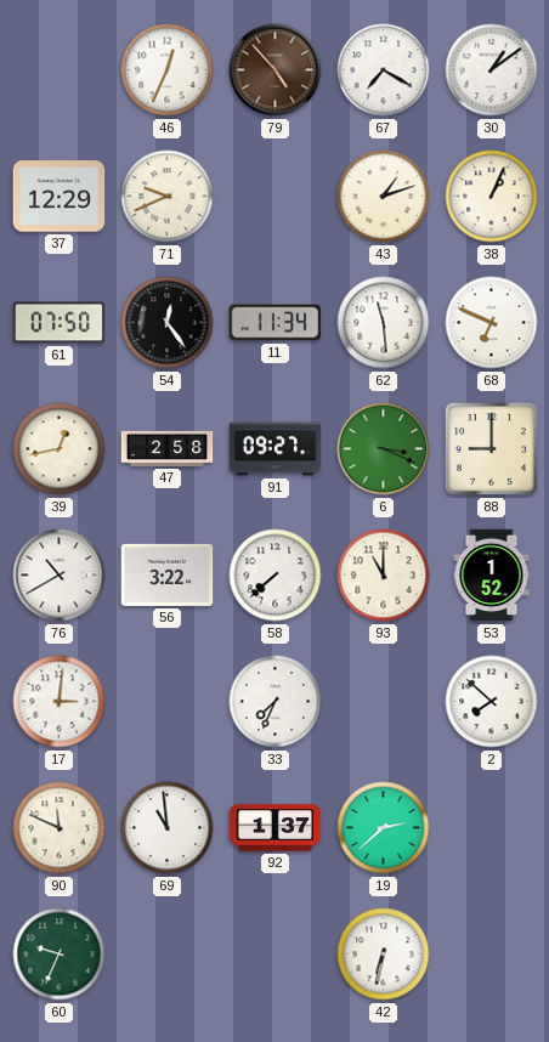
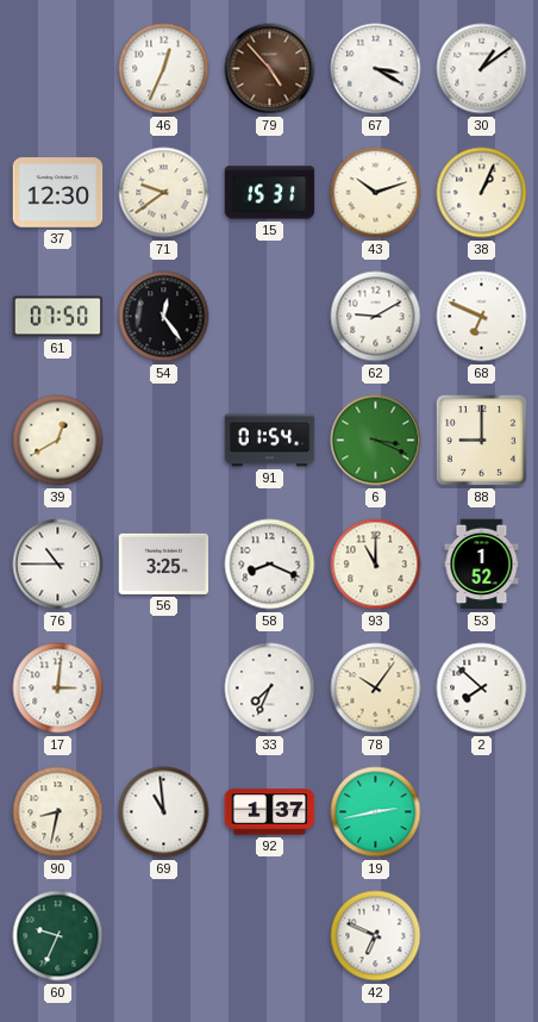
67: 7:20 -> 3:20 (376, 69)
37: 12:29 -> 12:30 (58, 193)
71: 9:41 -> 9:39 (164, 193)
15: none -> 15:31 (270, 193)
43: 1:12 -> 10:12 (376, 193)
11: 11:34 -> none (276, 323)
62: 11:29 -> 9:10 (376, 317)
39: 12:43 -> 12:40 (58, 441)
47: 2:58 -> none (168, 448)
91: 09:27 -> 01:54 (270, 441)
76: 10:40 -> 10:45 (58, 565)
56: 3:22 -> 3:25 (164, 563)
58: 7:38 -> 8:19 (270, 565)
78: none -> 10:06 (376, 688)
90: 11:49 -> 8:32 (58, 812)
19: 2:38 -> 2:43 (376, 812)
42: 6:32 -> 6:49 (376, 936)
